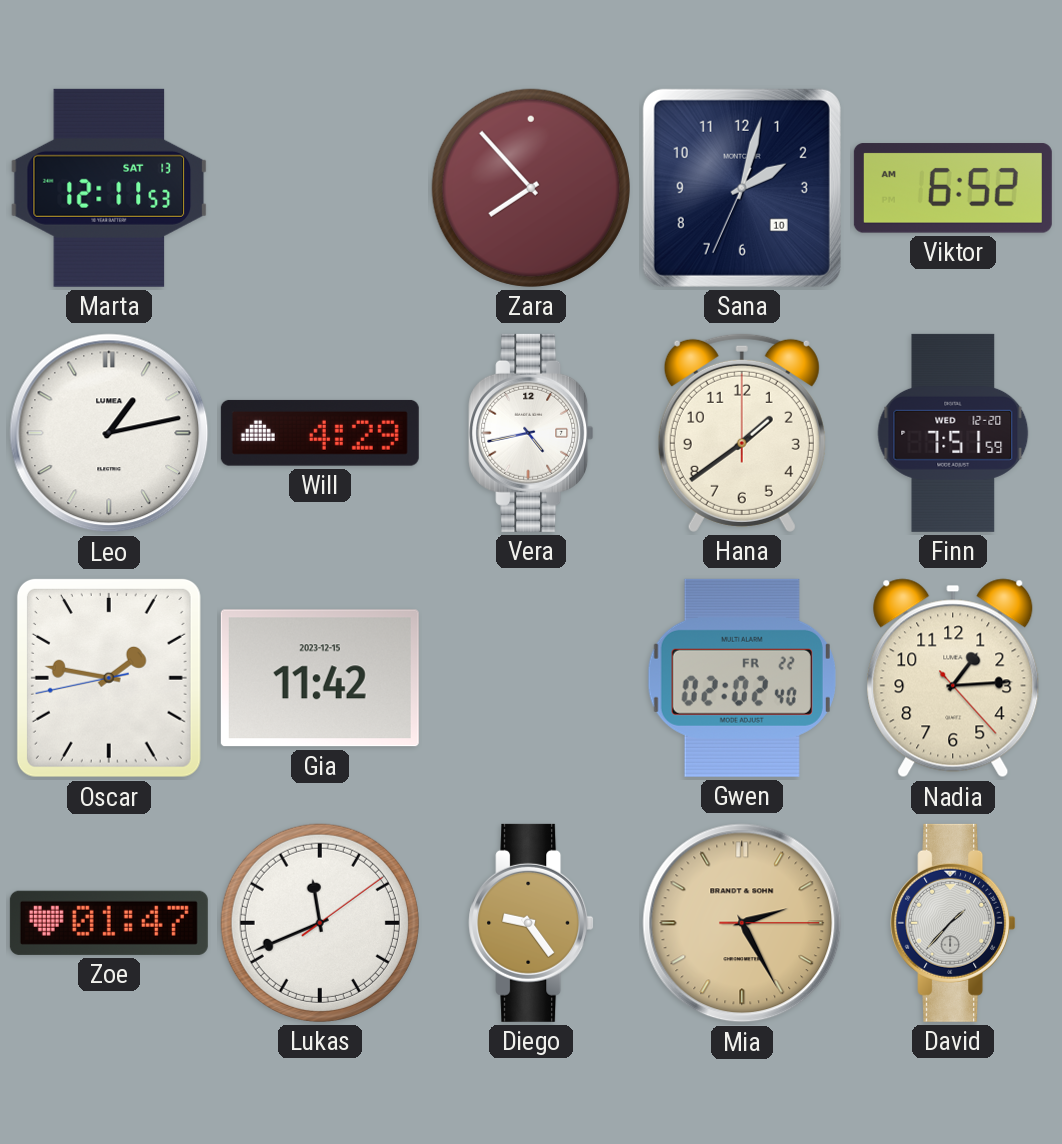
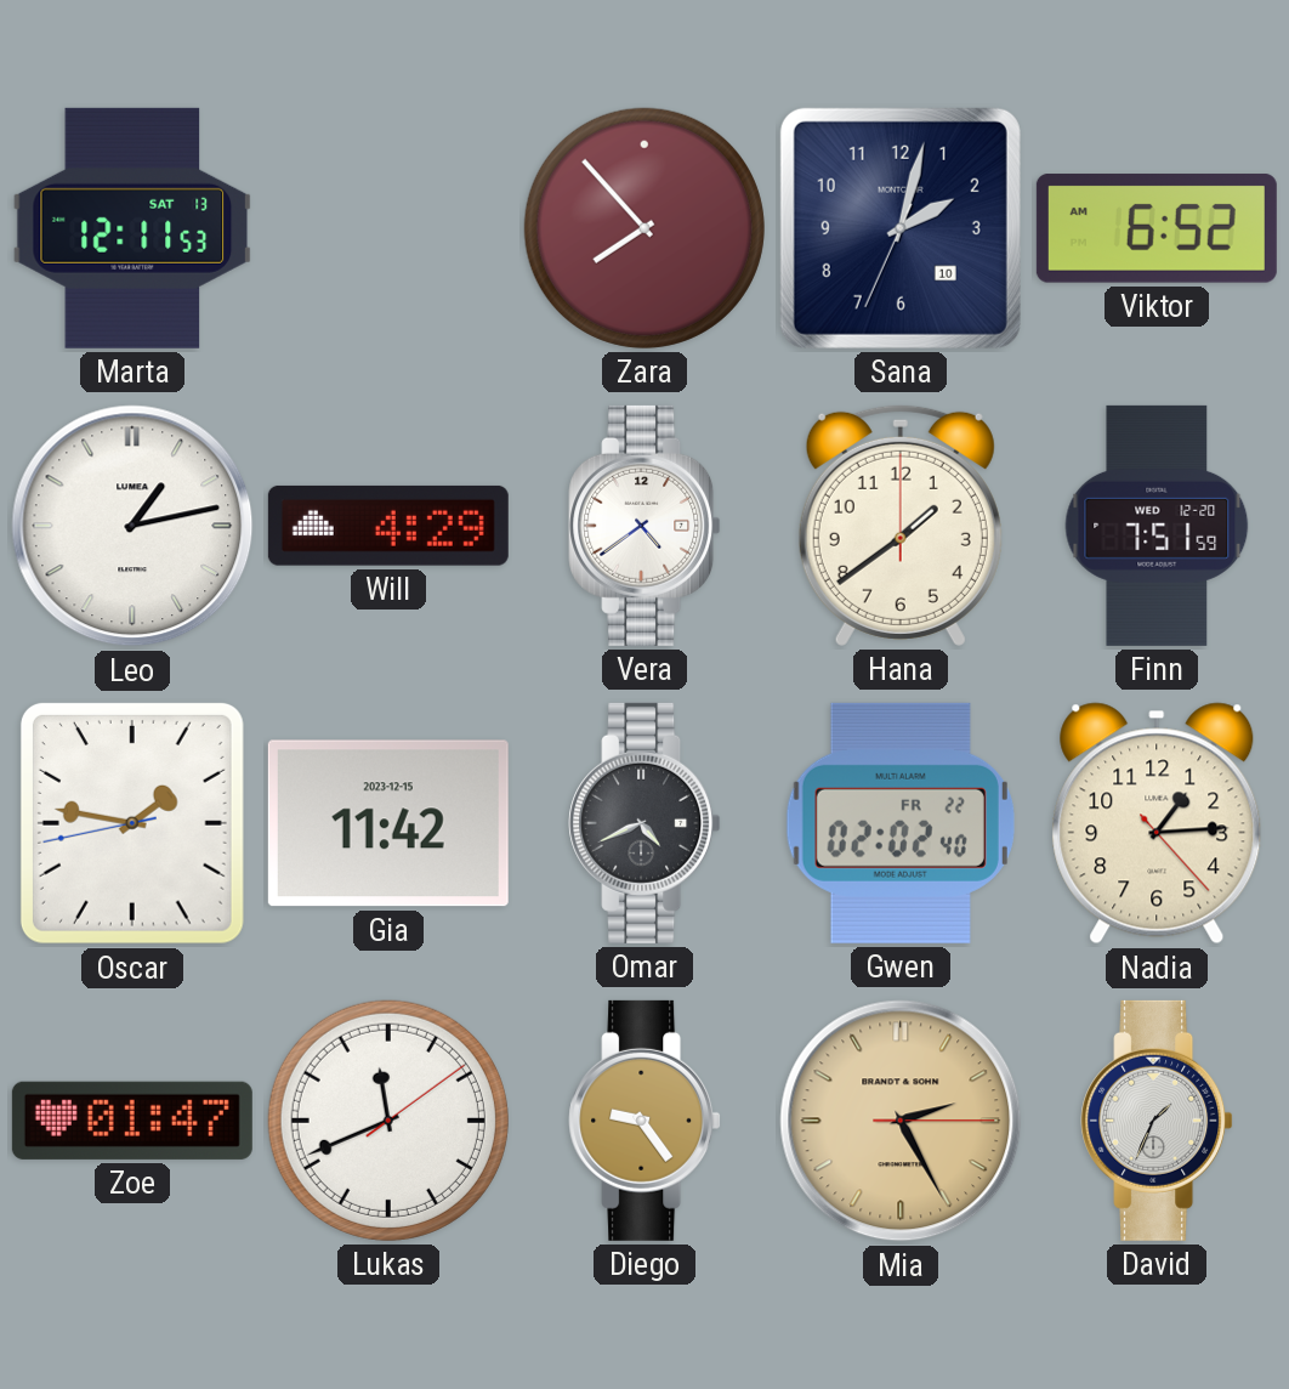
Vera: 4:43 -> 4:39 (644, 526)
Omar: none -> 4:41 (644, 823)
David: 1:37 -> 1:34 (1157, 1121)
